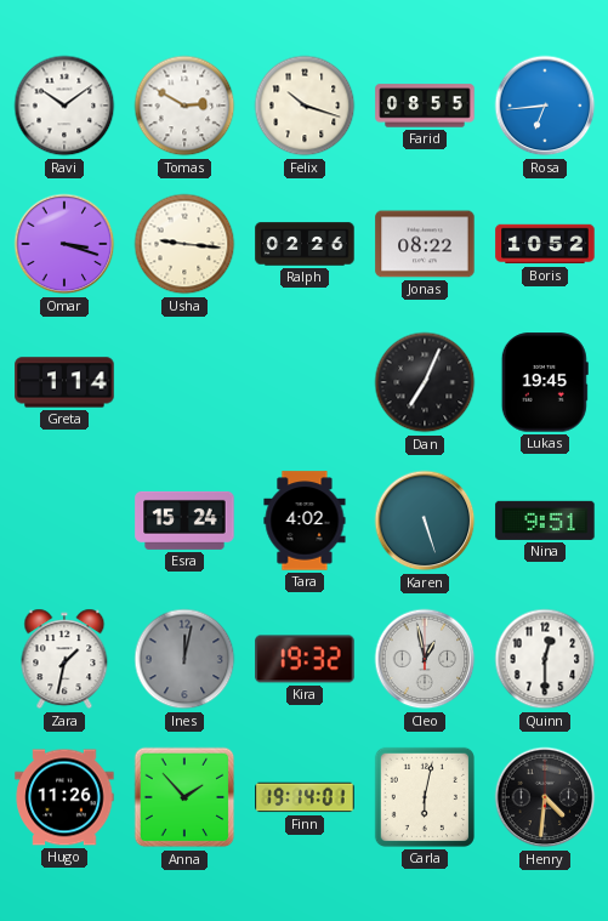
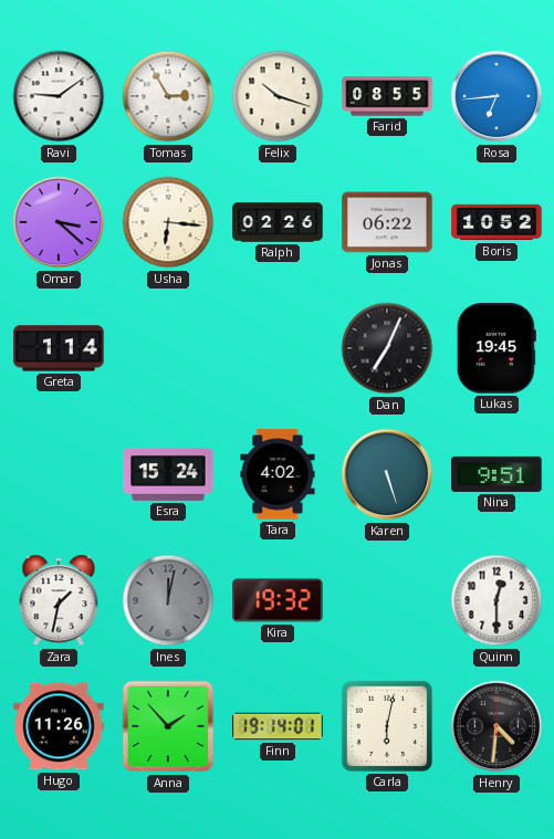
Ravi: 10:09 -> 9:09 (59, 96)
Tomas: 2:50 -> 2:55 (168, 96)
Omar: 3:18 -> 3:22 (59, 222)
Usha: 9:16 -> 6:16 (168, 222)
Jonas: 08:22 -> 06:22 (387, 222)
Cleo: 12:58 -> none (425, 659)
